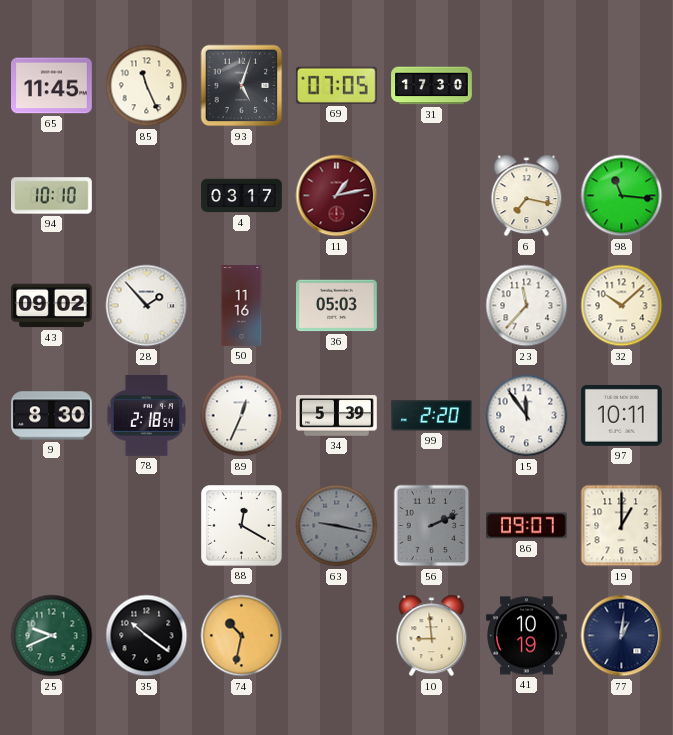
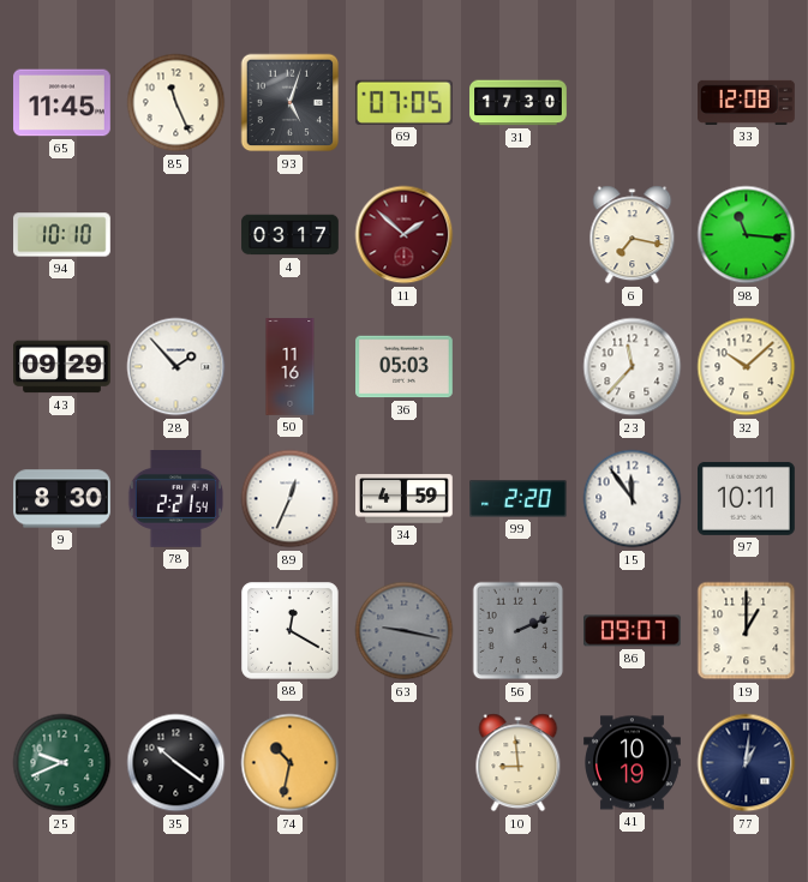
33: none -> 12:08 (747, 102)
11: 1:13 -> 1:52 (405, 235)
43: 09:02 -> 09:29 (62, 367)
78: 2:18 -> 2:21 (175, 499)
34: 5:39 -> 4:59 (405, 499)
